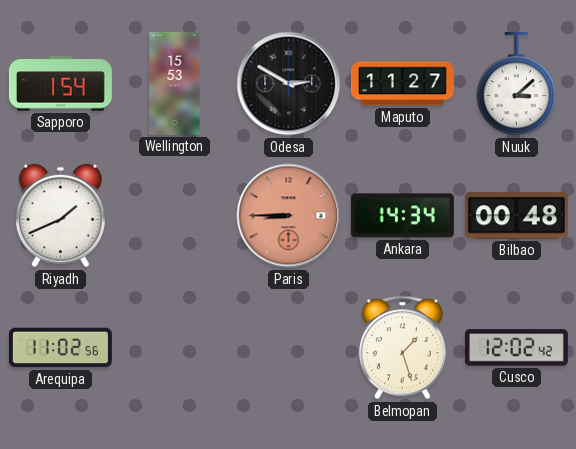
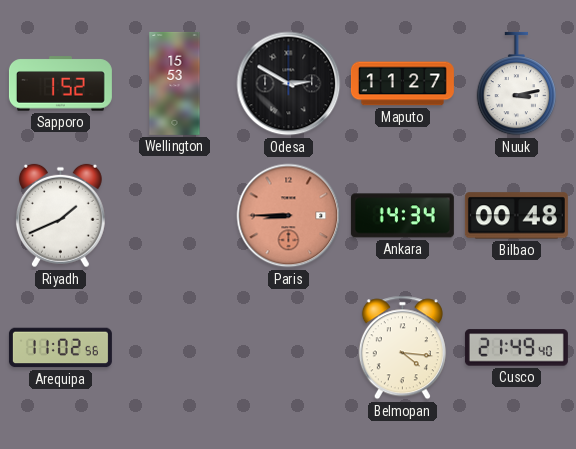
Sapporo: 1:54 -> 1:52 (60, 84)
Nuuk: 3:08 -> 3:13 (517, 84)
Belmopan: 1:27 -> 4:16 (402, 348)
Cusco: 12:02 -> 21:49 (516, 348)
